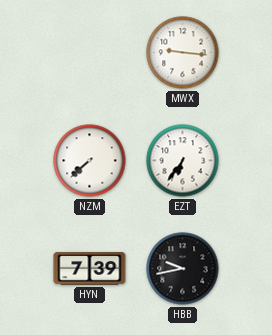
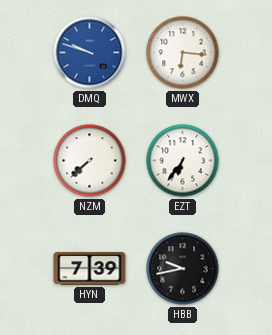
DMQ: none -> 9:48 (90, 53)
MWX: 9:16 -> 6:16 (183, 53)
